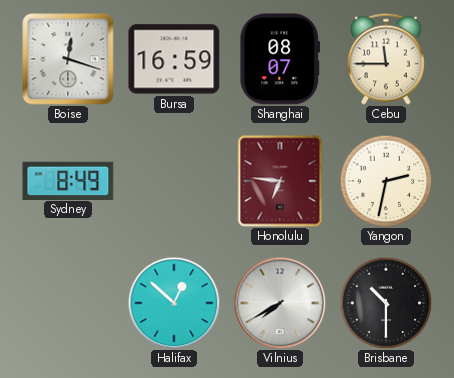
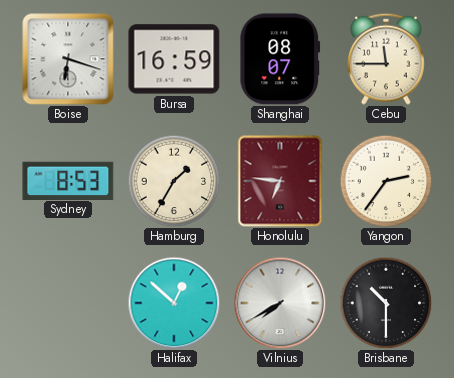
Boise: 12:18 -> 6:18 (68, 59)
Sydney: 8:49 -> 8:53 (68, 180)
Hamburg: none -> 1:35 (174, 181)
Yangon: 2:32 -> 2:36 (386, 181)
